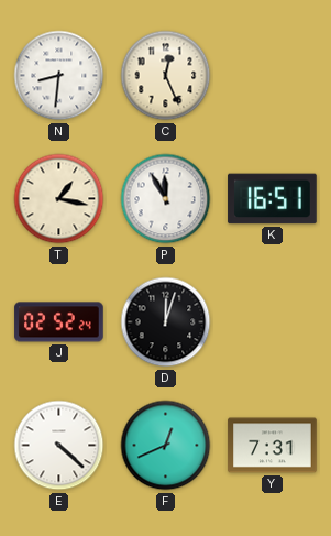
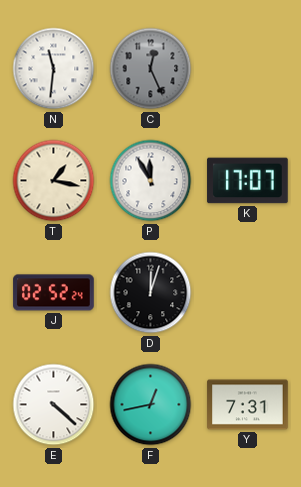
N: 8:31 -> 11:31 (54, 69)
C dial: cream -> grey (151, 69)
K: 16:51 -> 17:07 (248, 181)
F: 12:41 -> 12:43 (151, 405)
